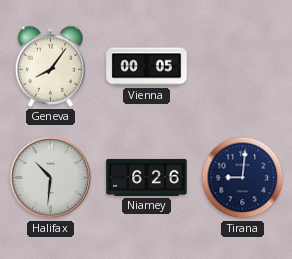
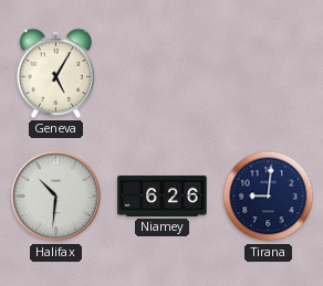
Geneva: 8:06 -> 5:05 (56, 73)
Vienna: 00:05 -> none (147, 67)
